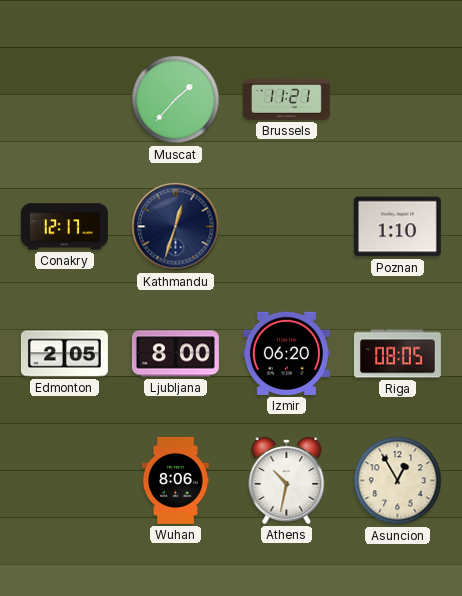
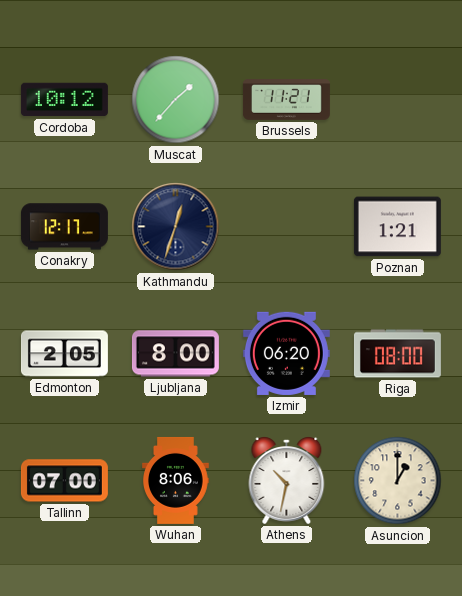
Cordoba: none -> 10:12 (64, 100)
Poznan: 1:10 -> 1:21 (397, 227)
Riga: 08:05 -> 08:00 (397, 354)
Tallinn: none -> 07:00 (64, 481)
Asuncion: 12:55 -> 1:00 (398, 481)
